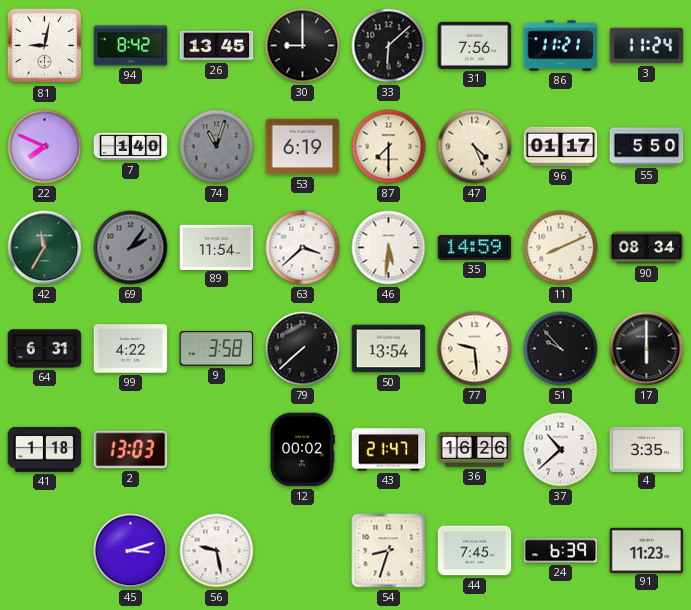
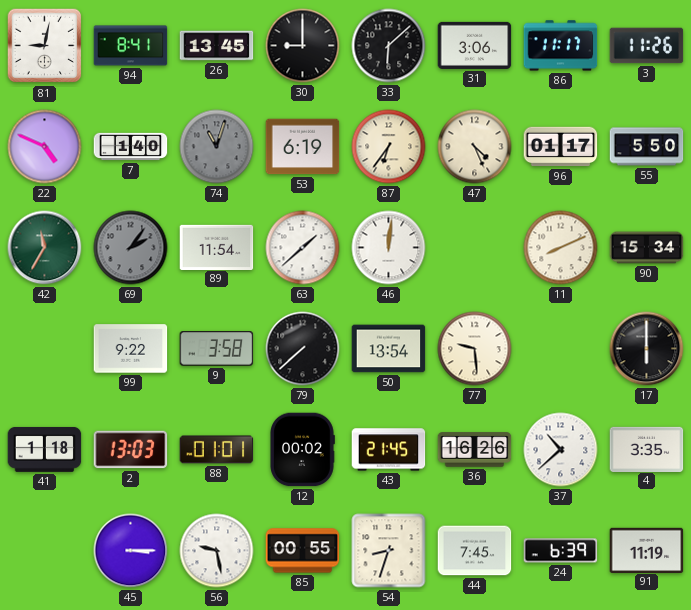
94: 8:42 -> 8:41 (131, 46)
31: 7:56 -> 3:06 (475, 45)
86: 11:21 -> 11:17 (561, 46)
3: 11:24 -> 11:26 (647, 46)
22: 7:49 -> 4:49 (45, 147)
87: 7:30 -> 6:36 (389, 147)
63: 3:38 -> 1:38 (303, 248)
46: 5:31 -> 12:01 (389, 248)
35: 14:59 -> none (475, 248)
90: 08:34 -> 15:34 (647, 248)
64: 6:31 -> none (45, 349)
99: 4:22 -> 9:22 (131, 349)
51: 9:53 -> none (561, 349)
88: none -> 01:01 (217, 450)
43: 21:47 -> 21:45 (389, 450)
45: 3:12 -> 3:15 (131, 551)
85: none -> 00:55 (303, 551)
91: 11:23 -> 11:19 (647, 550)
